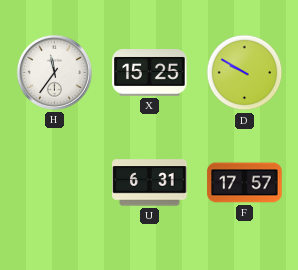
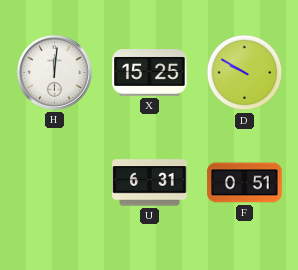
H: 11:36 -> 12:01 (54, 72)
F: 17:57 -> 0:51 (245, 183)
